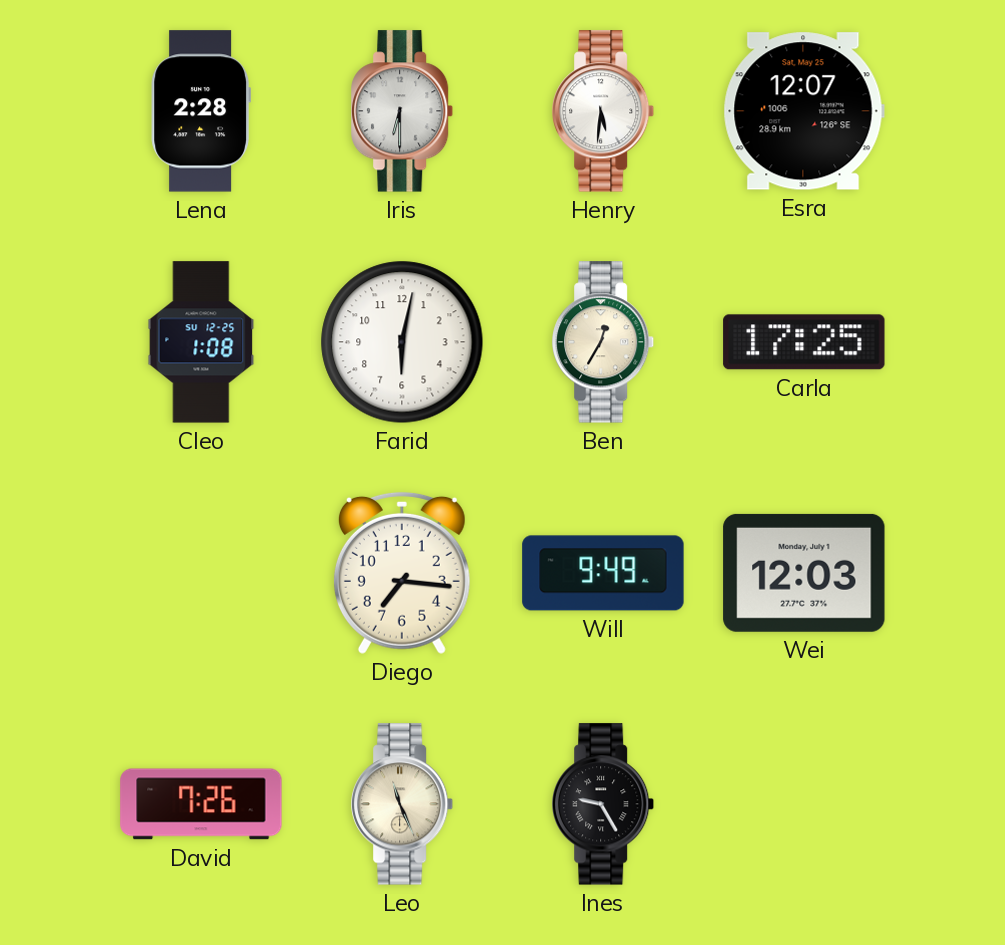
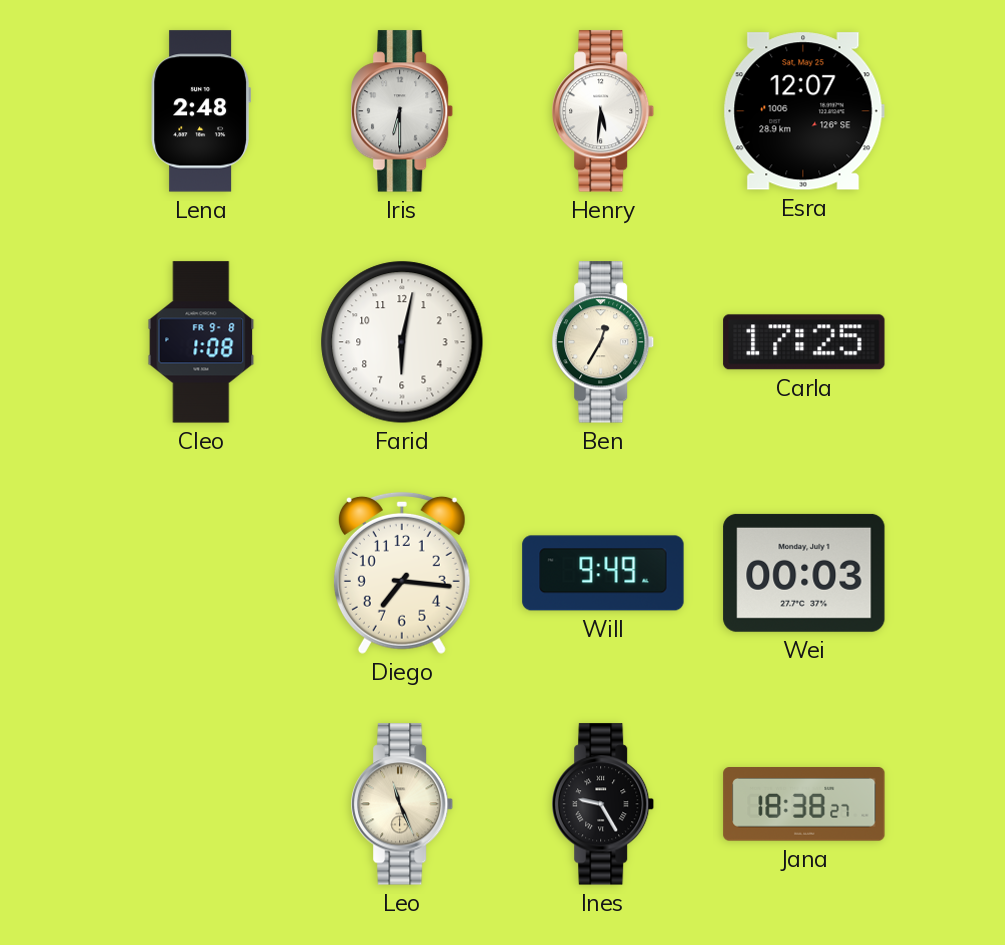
Lena: 2:28 -> 2:48 (201, 111)
Cleo date: SU 12-25 -> FR 9-8 (201, 342)
Wei: 12:03 -> 00:03 (804, 573)
David: 7:26 -> none (201, 804)
Jana: none -> 18:38 (804, 805)
